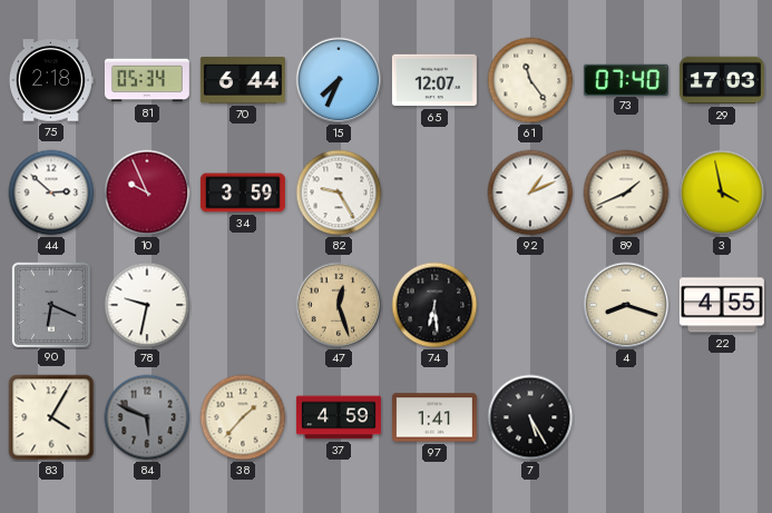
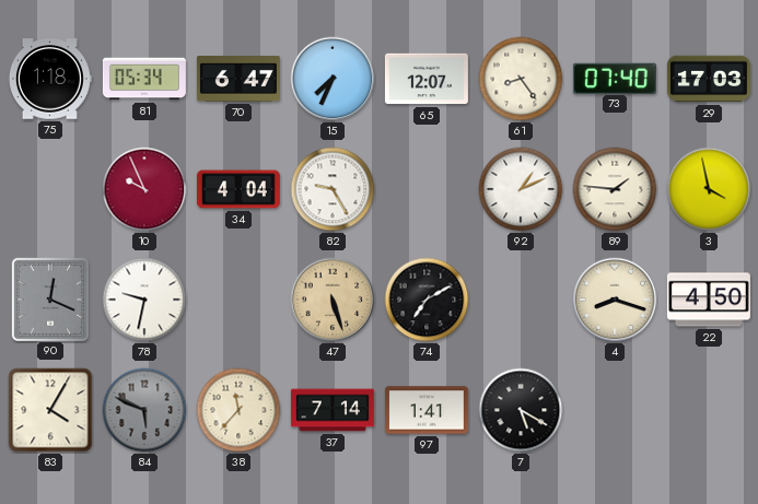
75: 2:18 -> 1:18 (50, 79)
70: 6:44 -> 6:47 (238, 79)
61: 11:24 -> 8:24 (521, 79)
44: 2:52 -> none (51, 193)
34: 3:59 -> 4:04 (238, 189)
89: 1:41 -> 1:46 (615, 189)
90: 6:19 -> 12:19 (49, 298)
47: 12:27 -> 5:27 (333, 300)
74: 6:29 -> 7:10 (427, 300)
22: 4:55 -> 4:50 (709, 300)
38: 1:37 -> 11:37 (238, 410)
37: 4:59 -> 7:14 (333, 410)
7: 5:25 -> 5:20 (521, 410)
